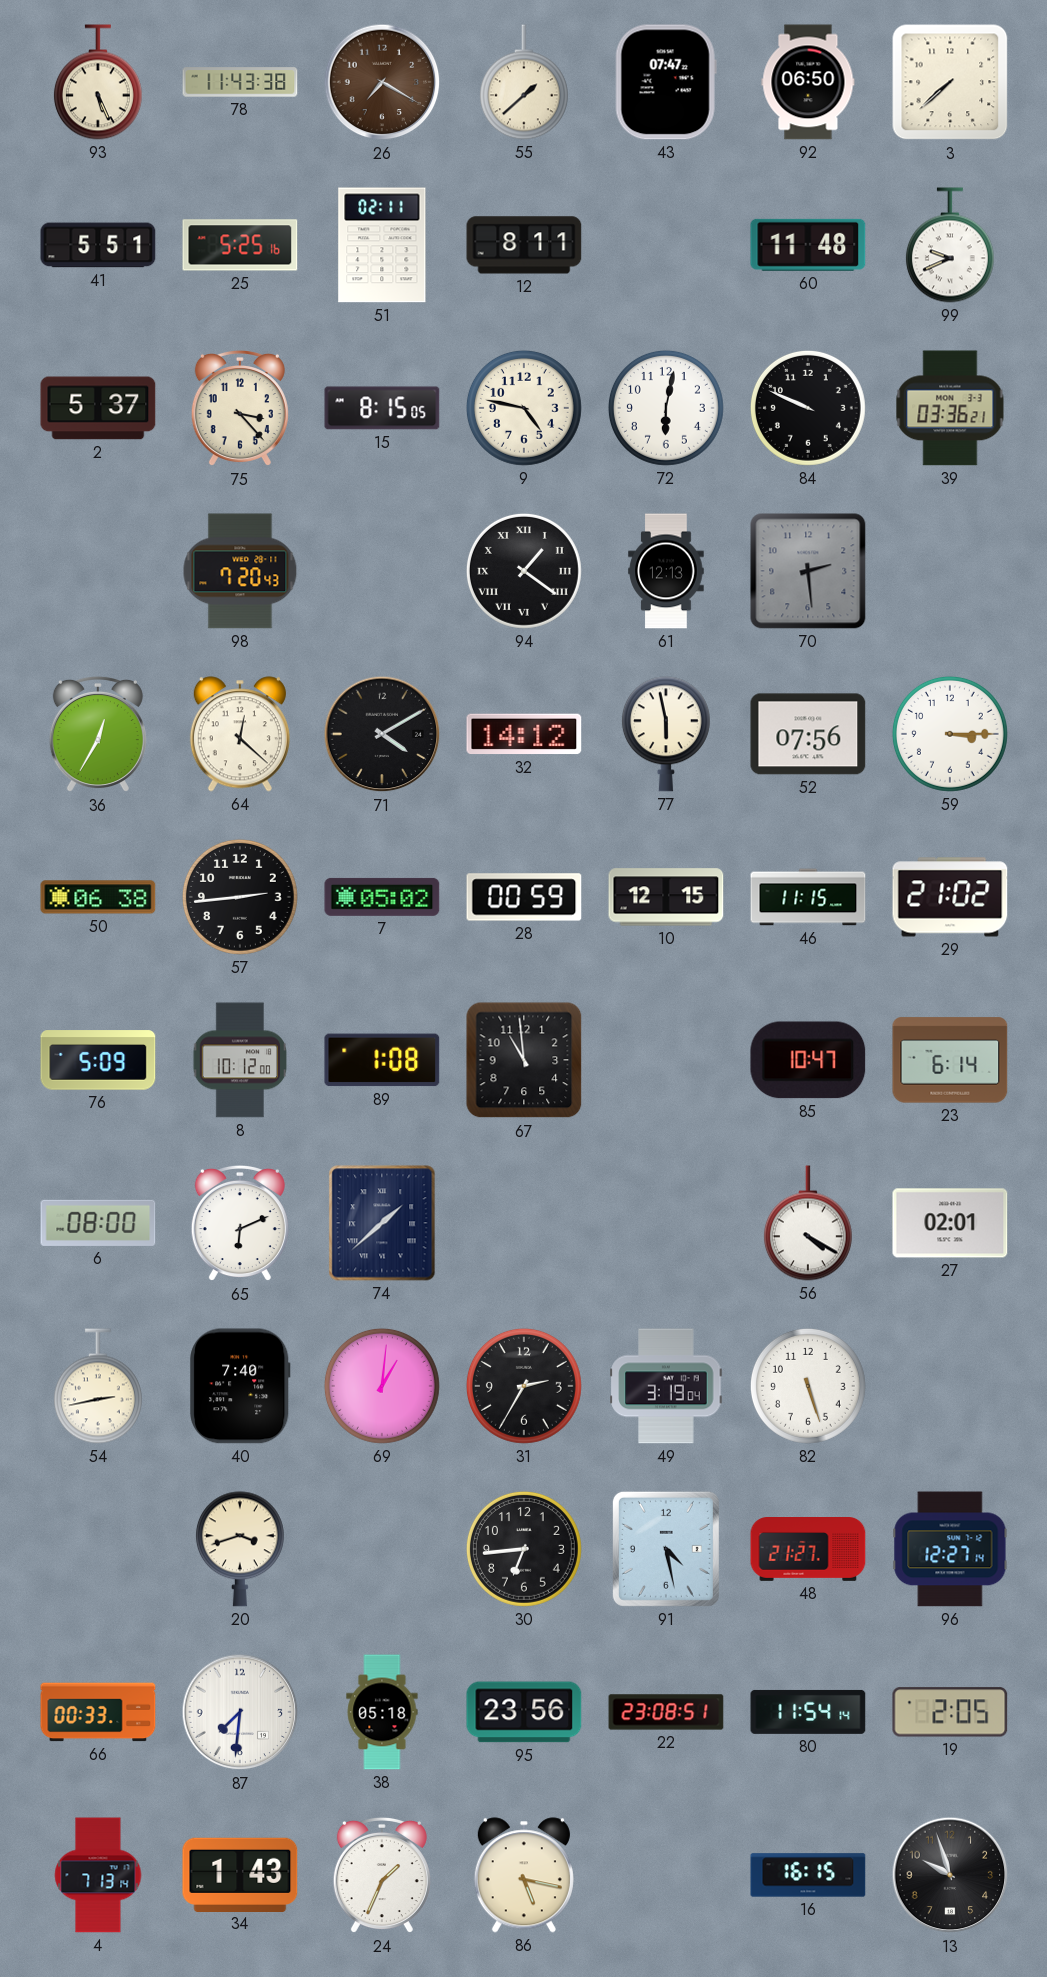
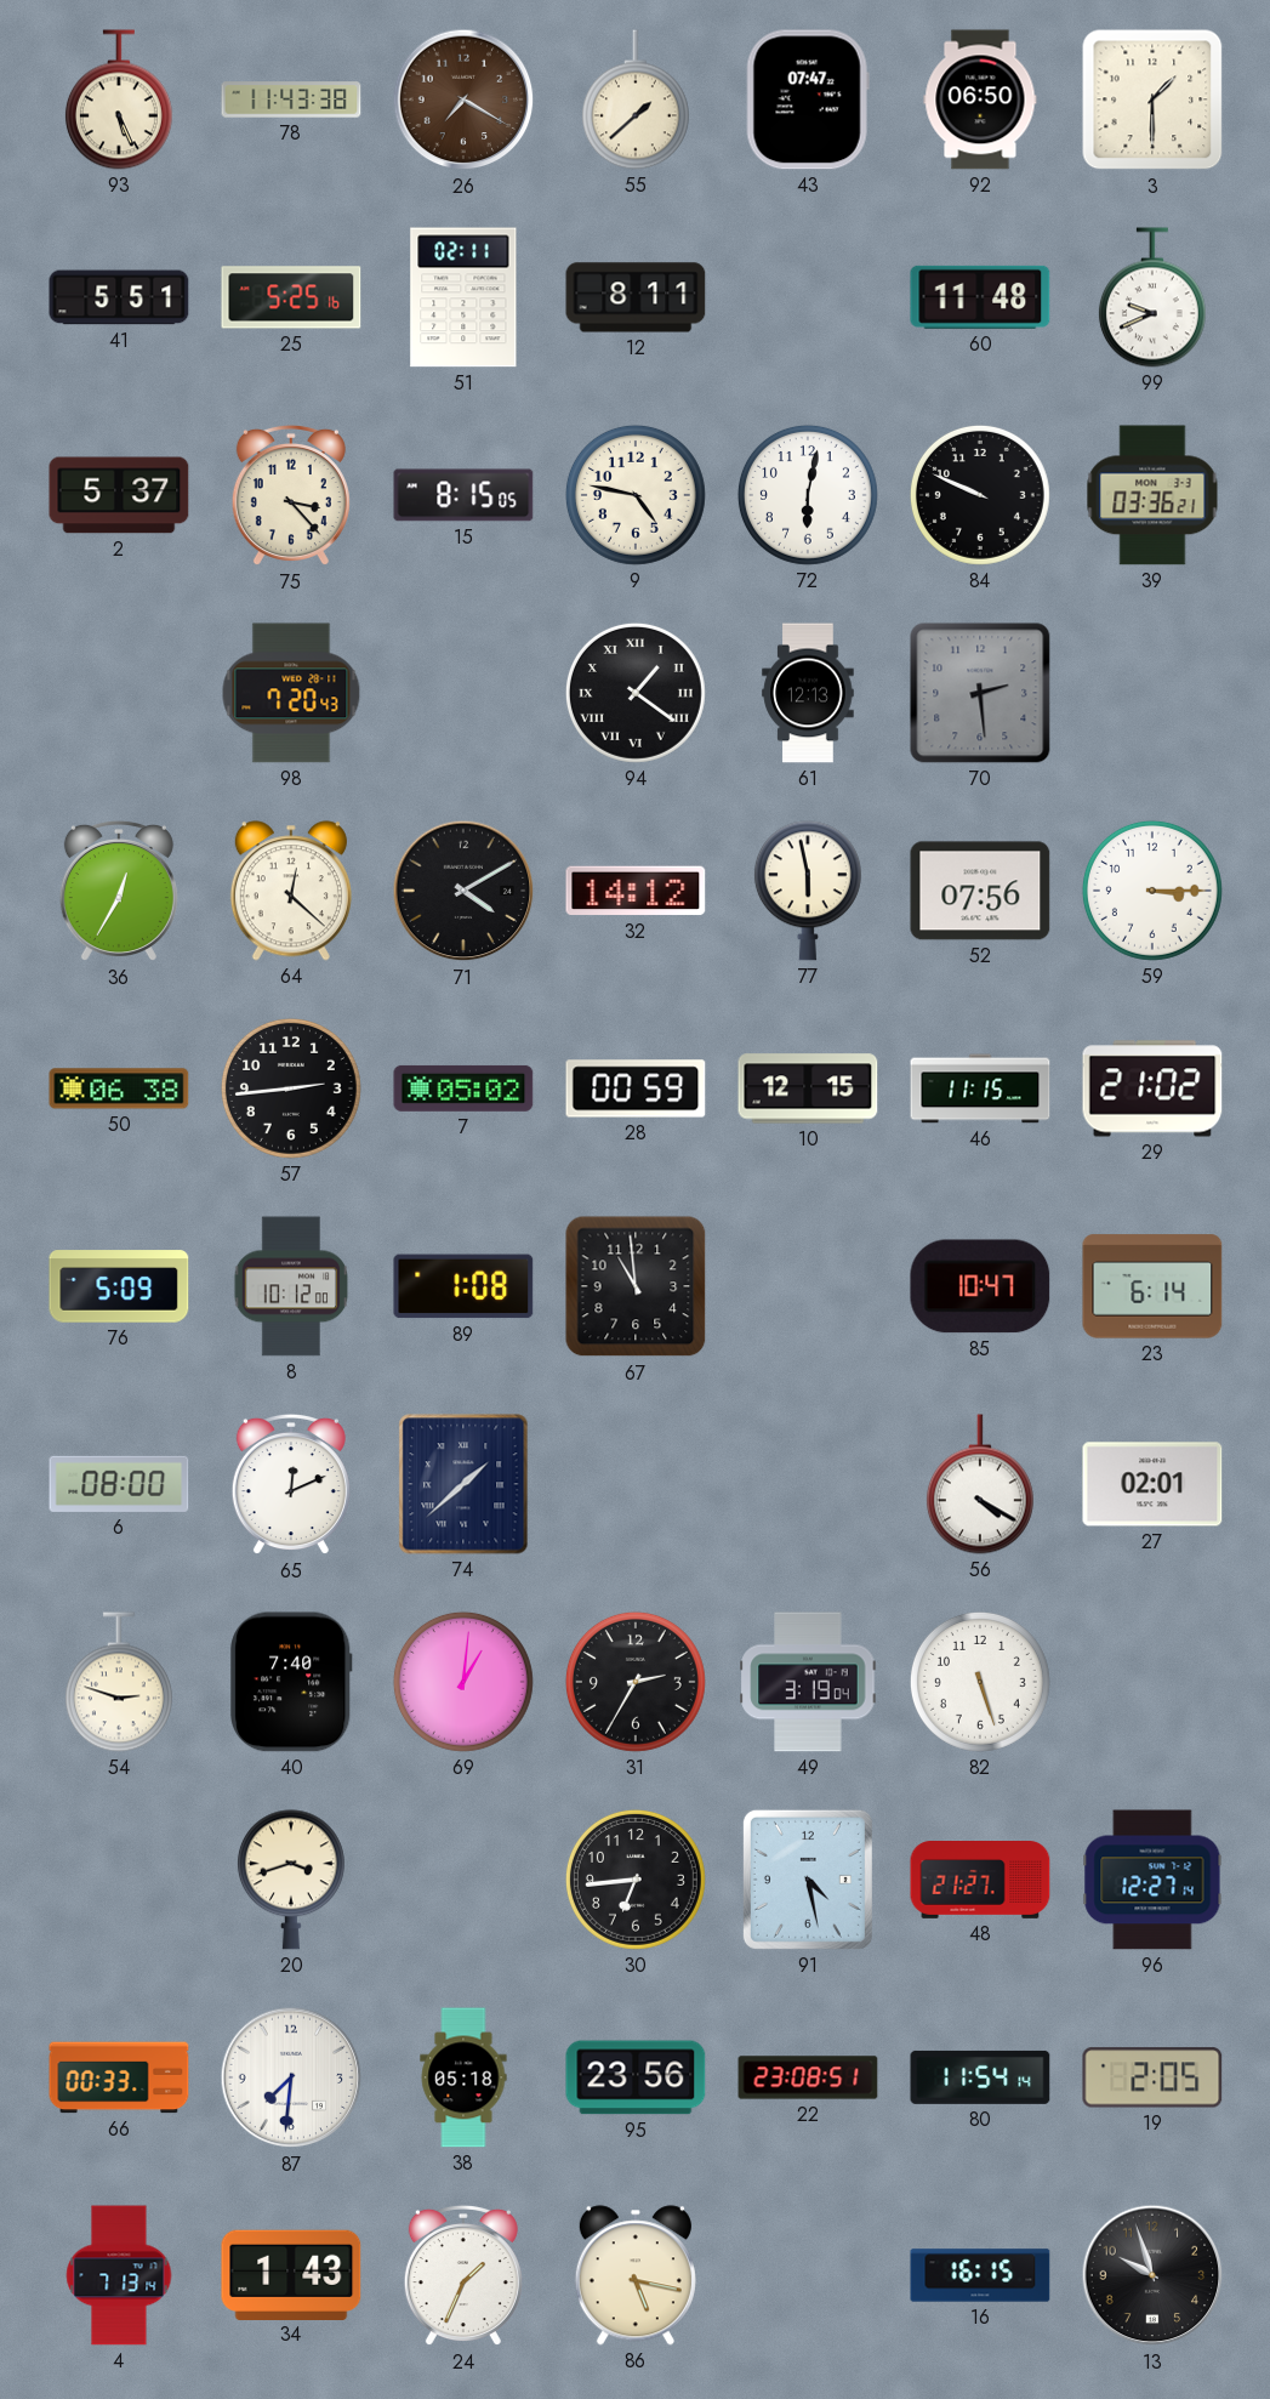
3: 7:38 -> 1:30 (1152, 100)
65: 6:11 -> 12:11 (291, 1484)
54: 2:43 -> 2:48 (119, 1682)
